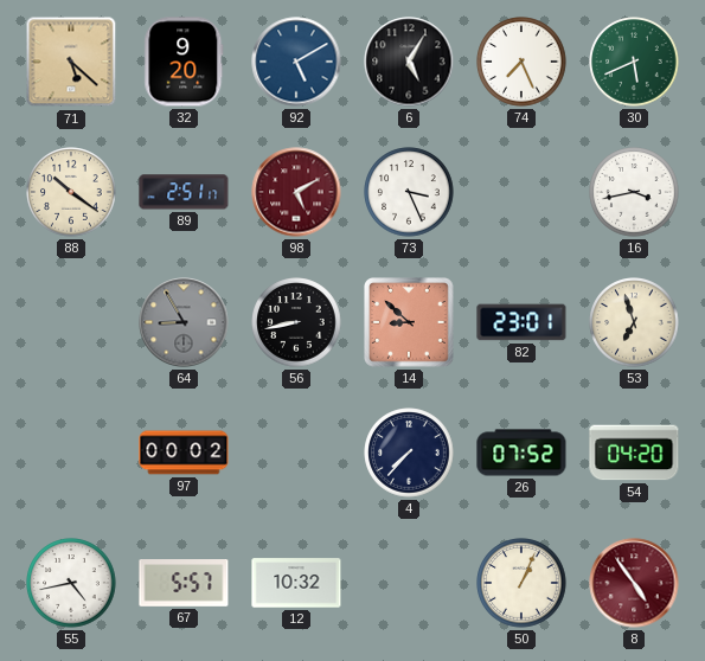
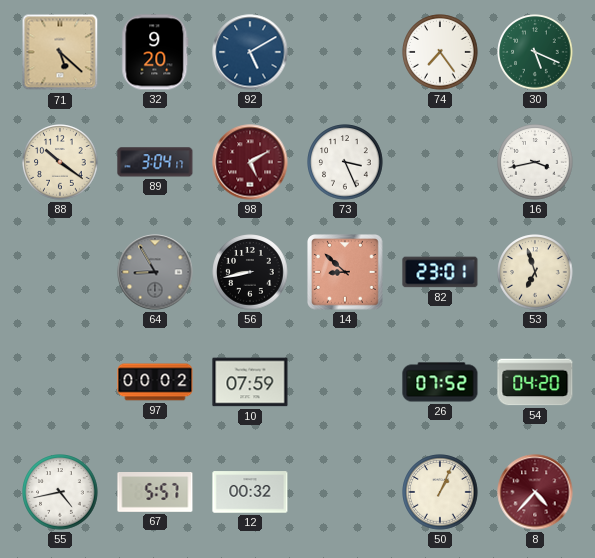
6: 5:05 -> none (409, 62)
74: 7:26 -> 7:24 (440, 52)
30: 5:41 -> 5:19 (535, 52)
89: 2:51 -> 3:04 (155, 162)
10: none -> 07:59 (250, 382)
4: 7:37 -> none (409, 453)
12: 10:32 -> 00:32 (250, 492)
8: 4:54 -> 4:37 (535, 492)
